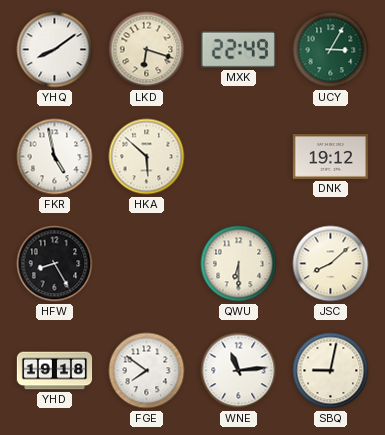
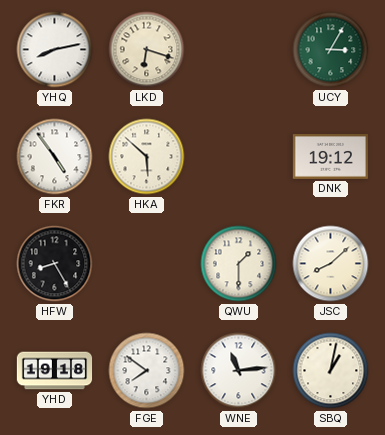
YHQ: 8:09 -> 8:13 (55, 50)
MXK: 22:49 -> none (238, 49)
FKR: 4:58 -> 4:54 (55, 157)
QWU: 6:30 -> 1:30 (239, 264)
SBQ: 9:02 -> 1:02 (331, 371)
